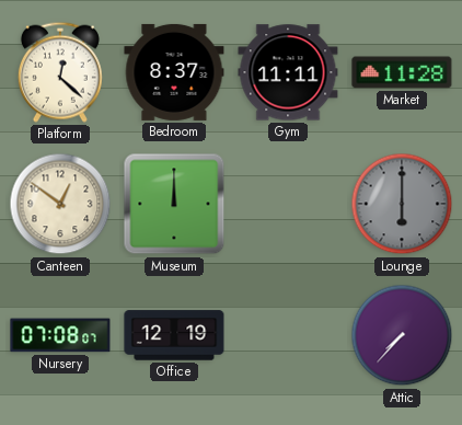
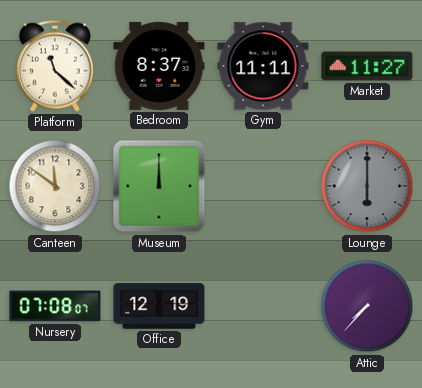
Platform: 12:22 -> 11:22 (55, 66)
Market: 11:28 -> 11:27 (367, 66)
Canteen: 12:51 -> 11:51 (55, 186)
